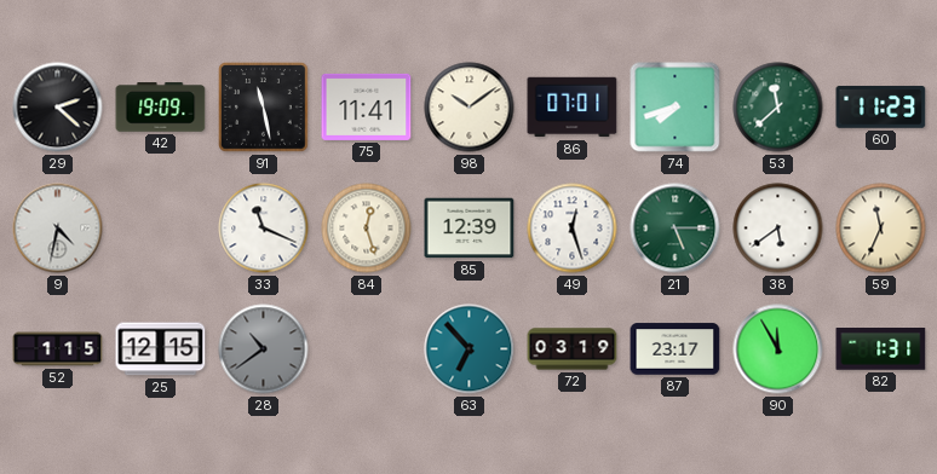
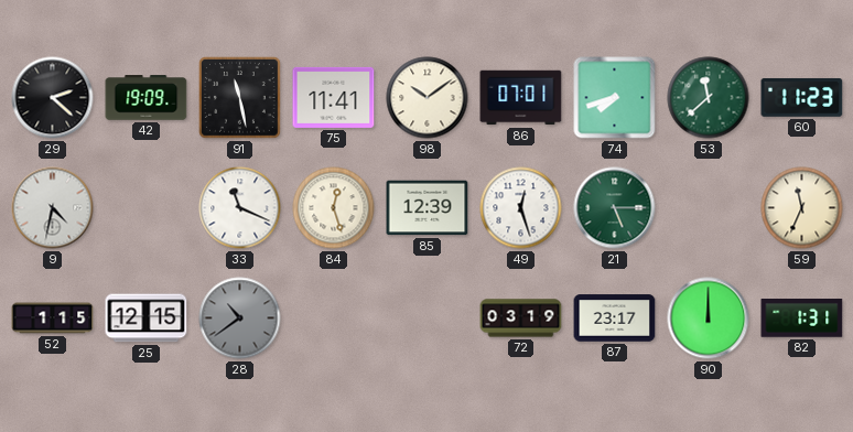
38: 5:39 -> none (778, 229)
63: 6:53 -> none (470, 349)
90: 11:55 -> 12:00 (709, 318)
